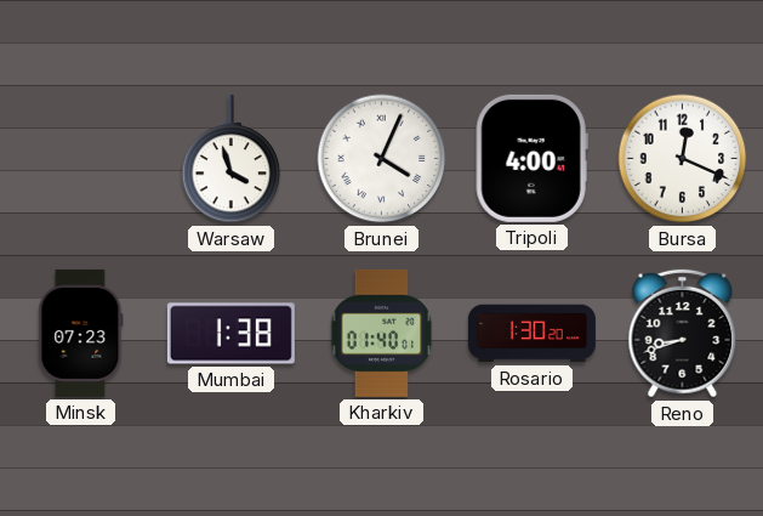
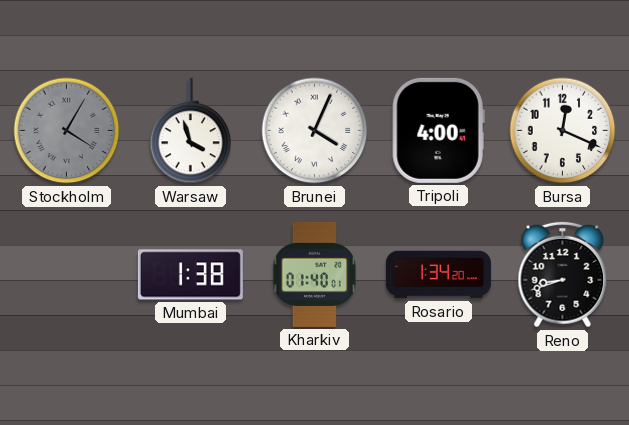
Stockholm: none -> 4:05 (67, 131)
Minsk: 07:23 -> none (81, 333)
Rosario: 1:30 -> 1:34 (438, 275)
